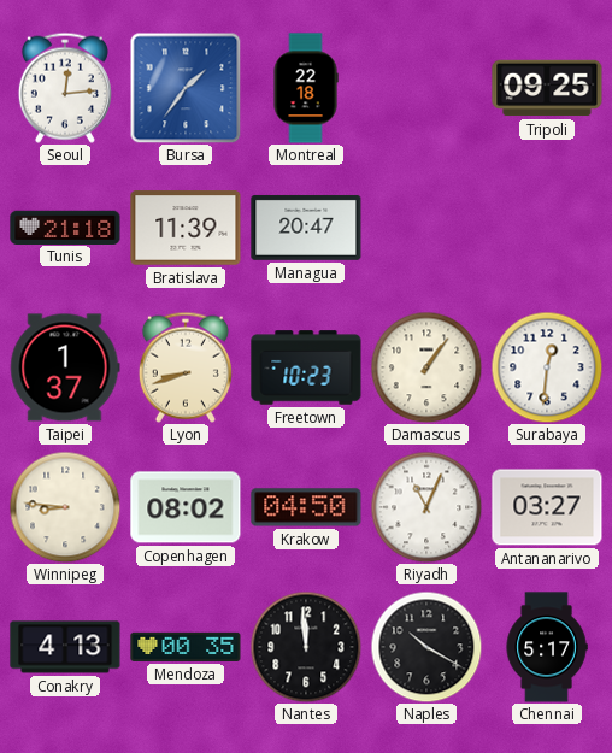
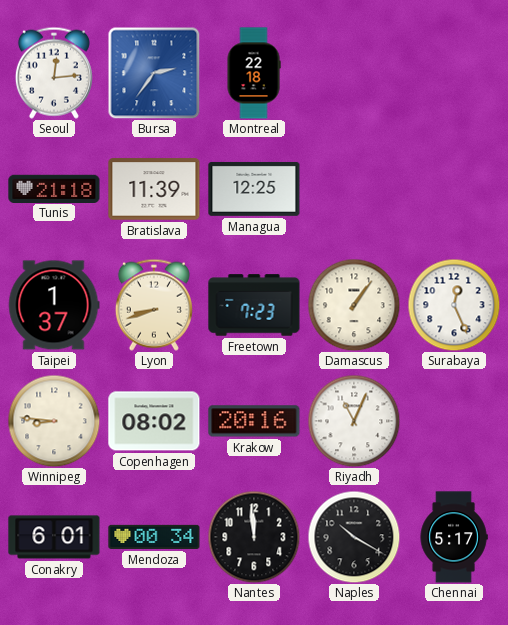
Bursa: 1:36 -> 2:36 (154, 73)
Tripoli: 09:25 -> none (547, 88)
Managua: 20:47 -> 12:25 (254, 189)
Freetown: 10:23 -> 7:23 (254, 305)
Surabaya: 12:31 -> 12:26 (454, 305)
Krakow: 04:50 -> 20:16 (254, 421)
Antananarivo: 03:27 -> none (547, 507)
Conakry: 4:13 -> 6:01 (54, 537)
Mendoza: 00:35 -> 00:34 (154, 537)
